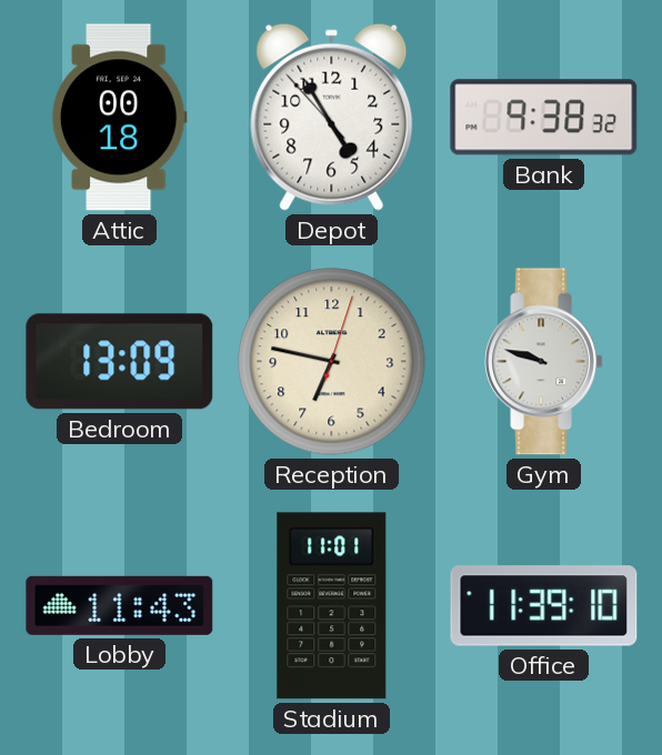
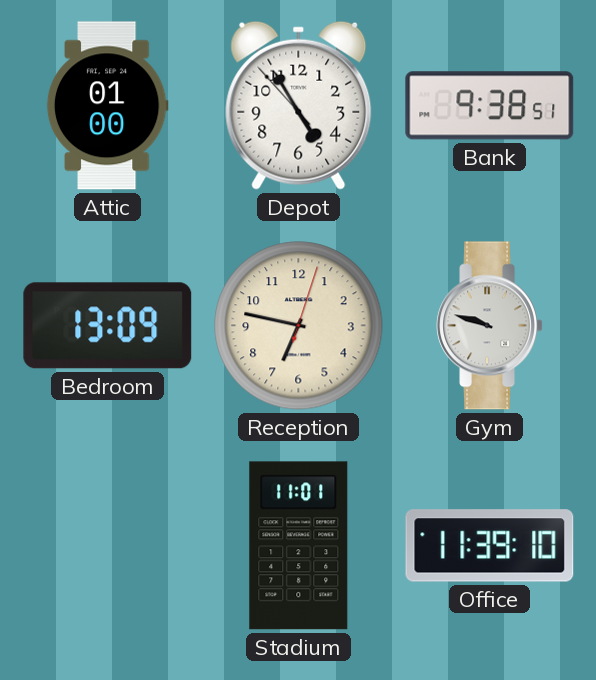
Attic: 00:18 -> 01:00 (107, 106)
Bank: 9:38:32 -> 9:38:51 (490, 106)
Lobby: 11:43 -> none (120, 605)
